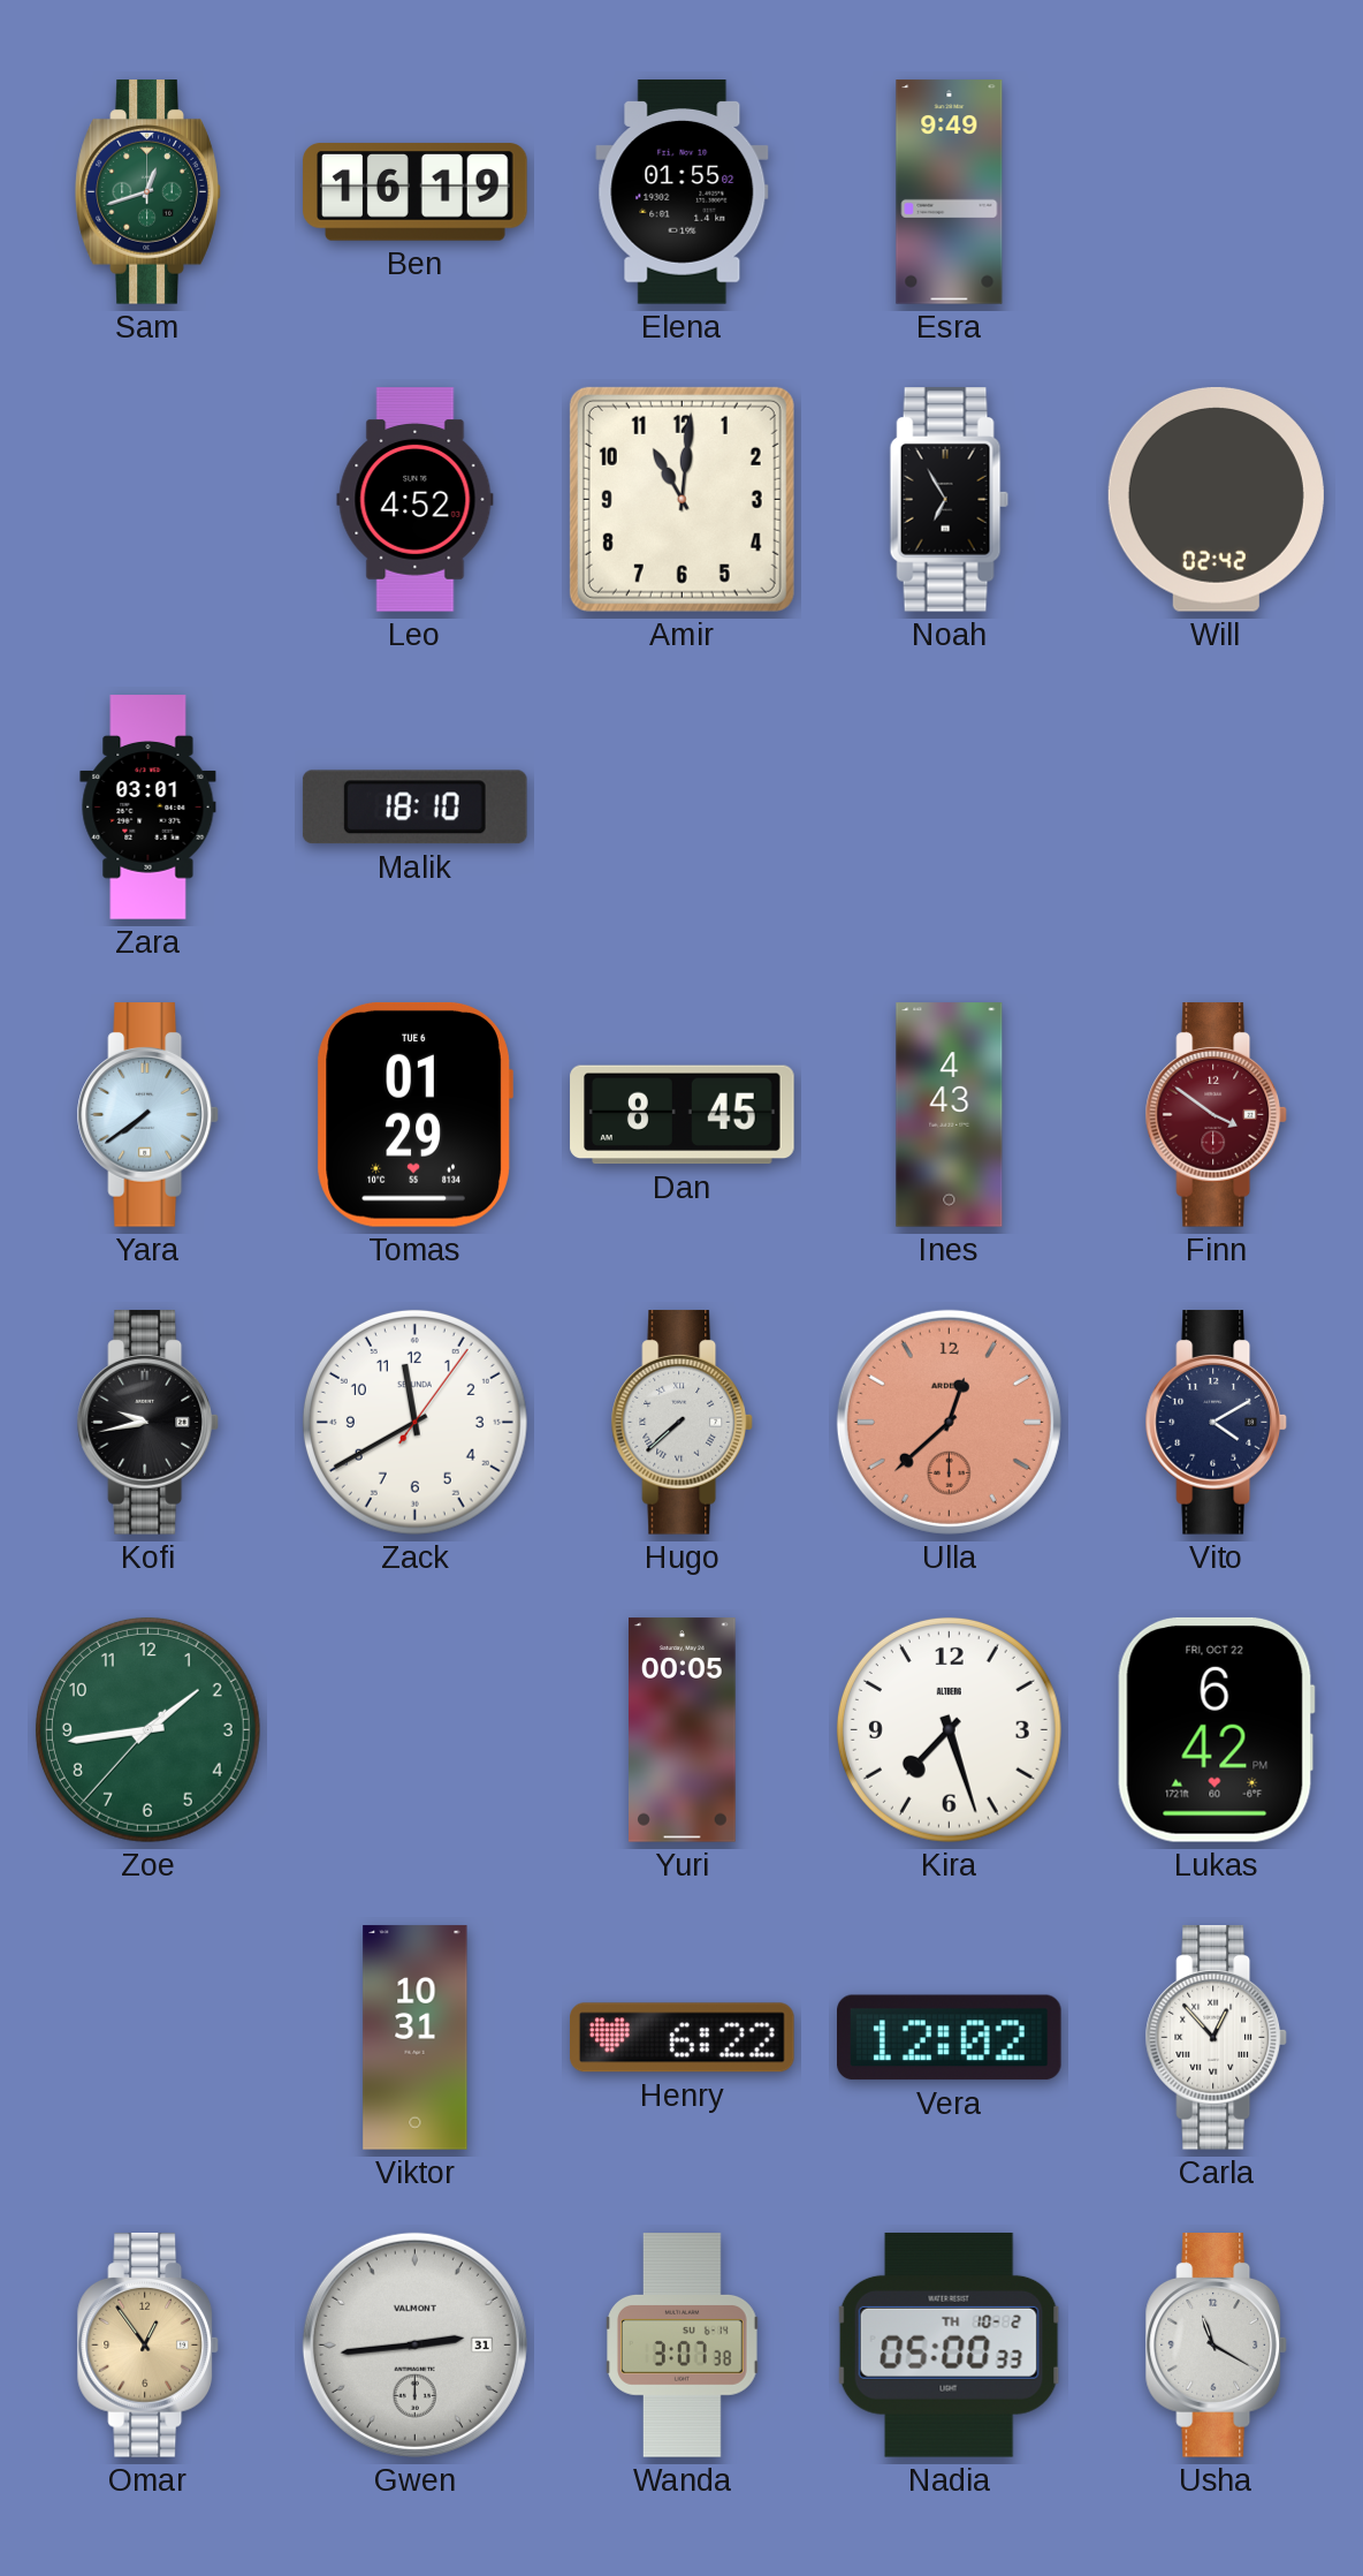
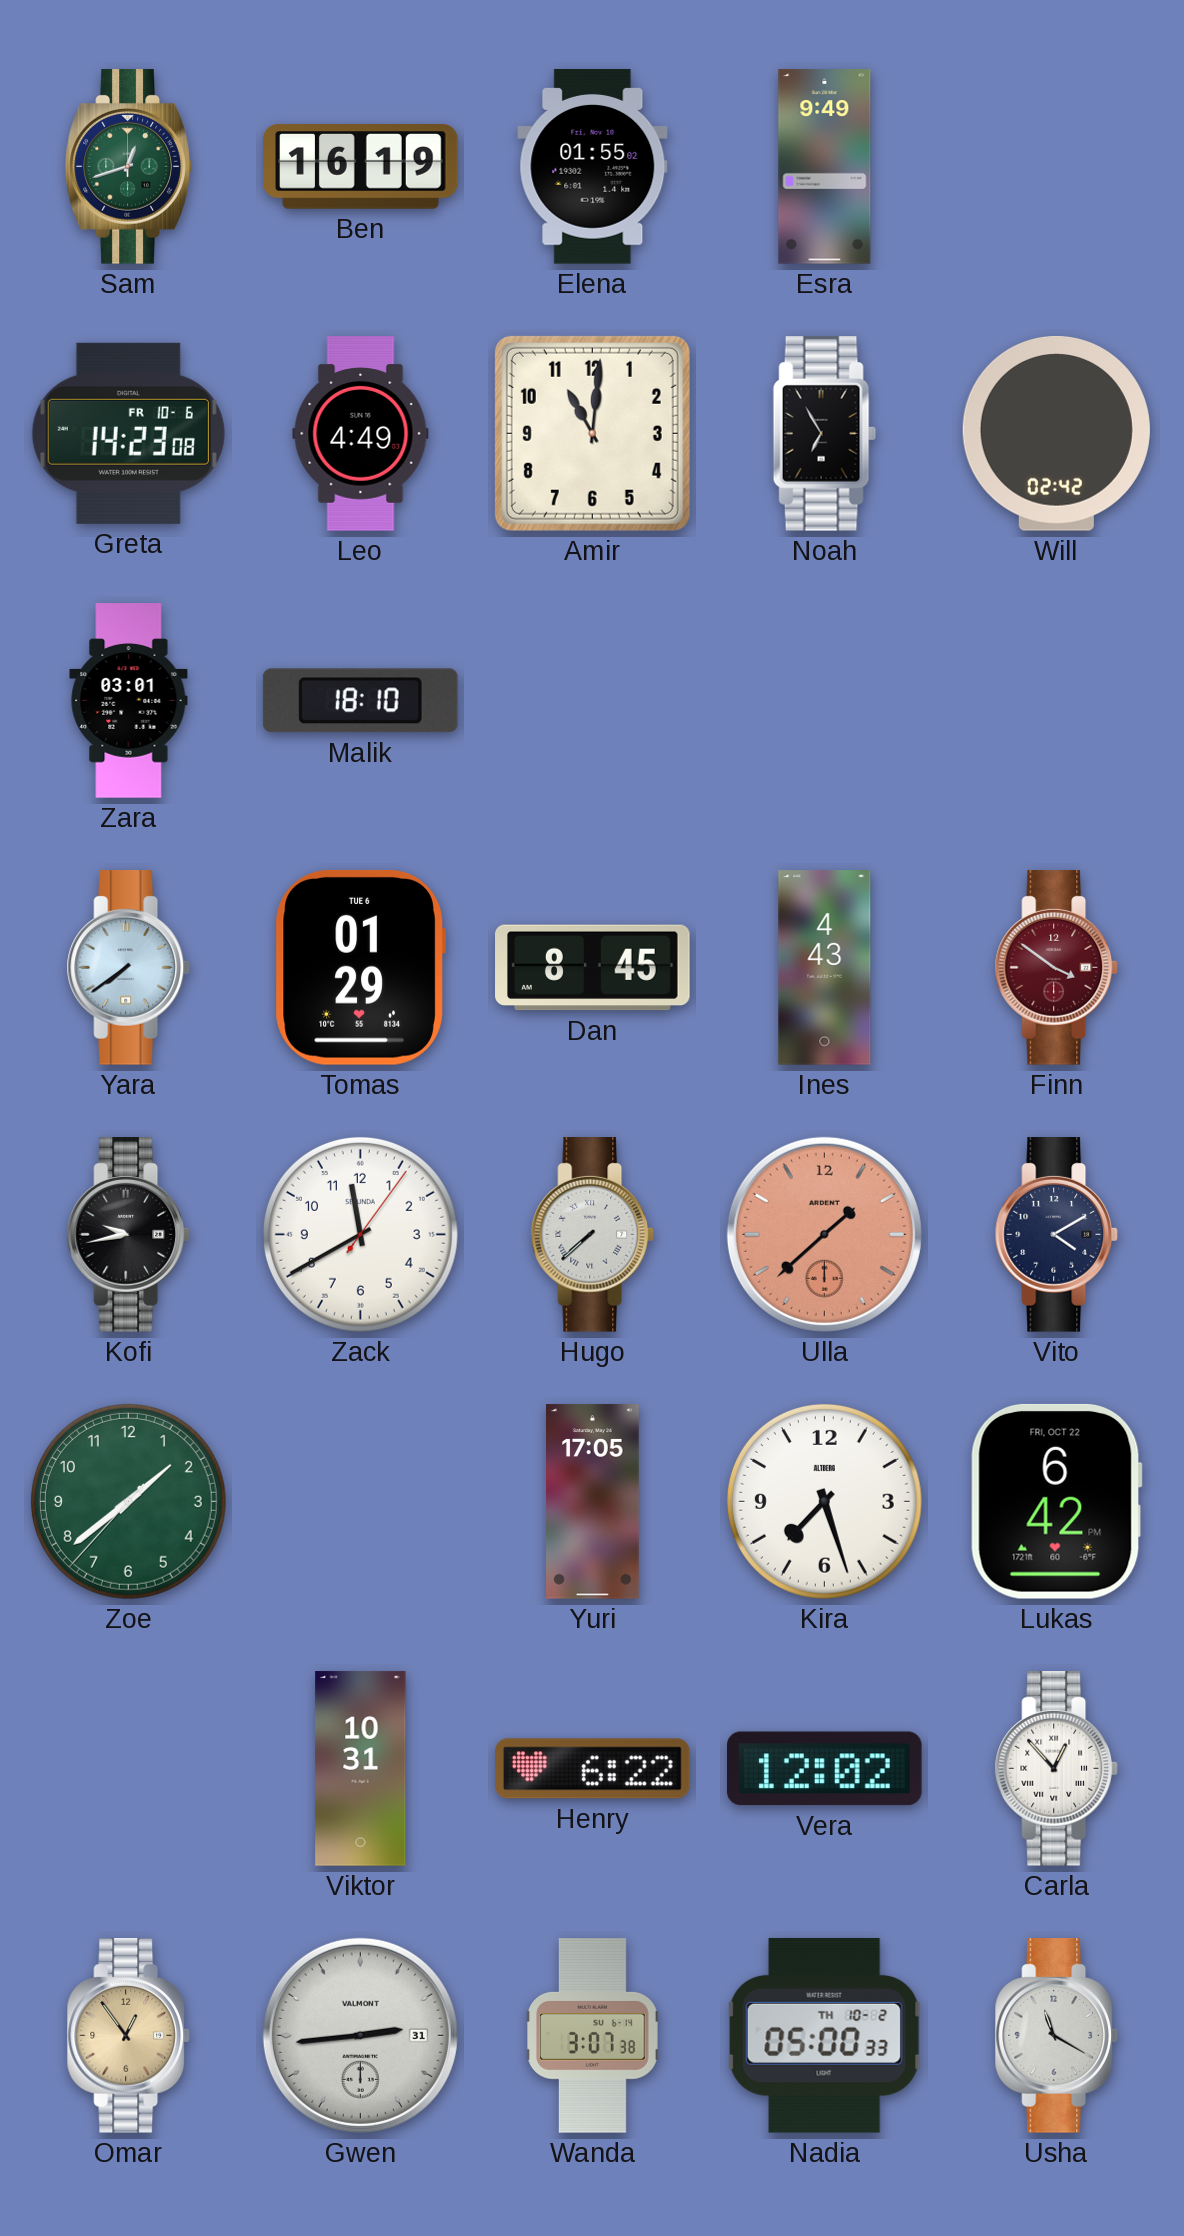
Greta: none -> 14:23 (128, 433)
Leo: 4:52 -> 4:49 (361, 434)
Ulla: 12:38 -> 1:38 (824, 1234)
Zoe: 1:43 -> 1:38 (128, 1501)
Yuri: 00:05 -> 17:05 (593, 1502)
